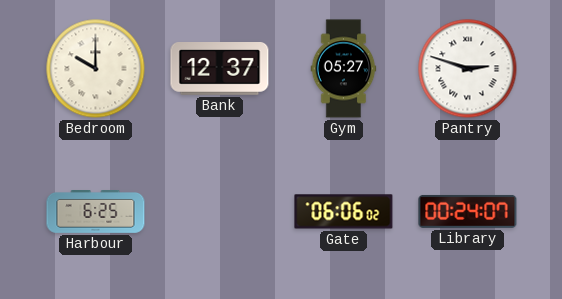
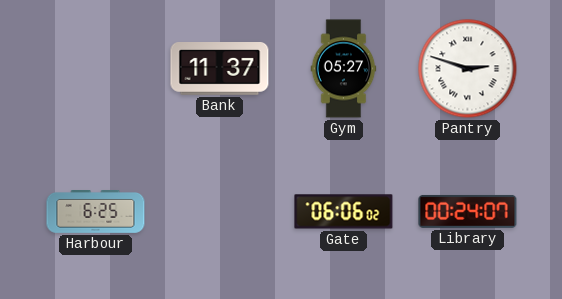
Bedroom: 10:00 -> none (96, 69)
Bank: 12:37 -> 11:37 (220, 69)
